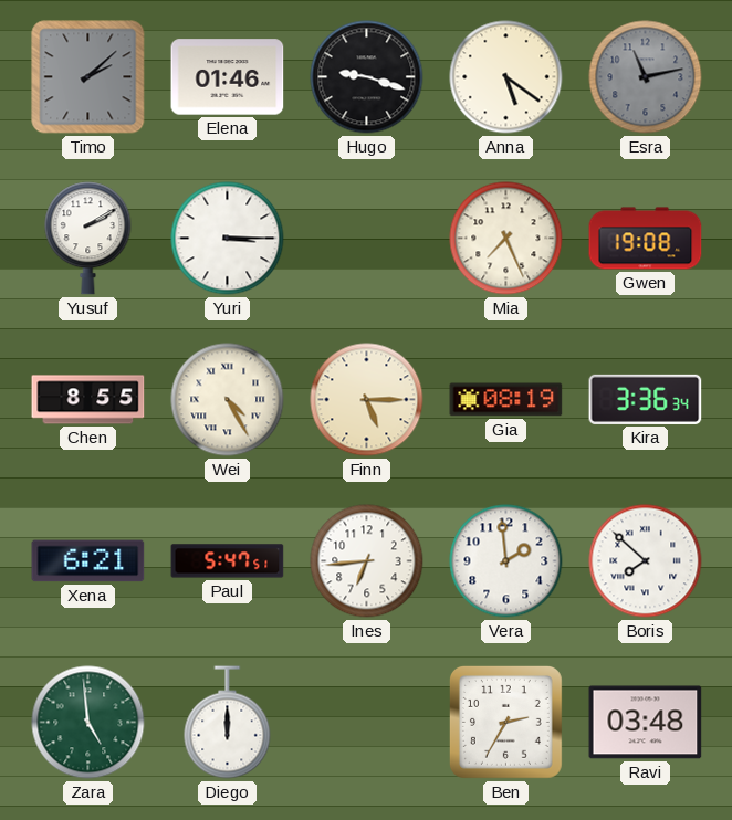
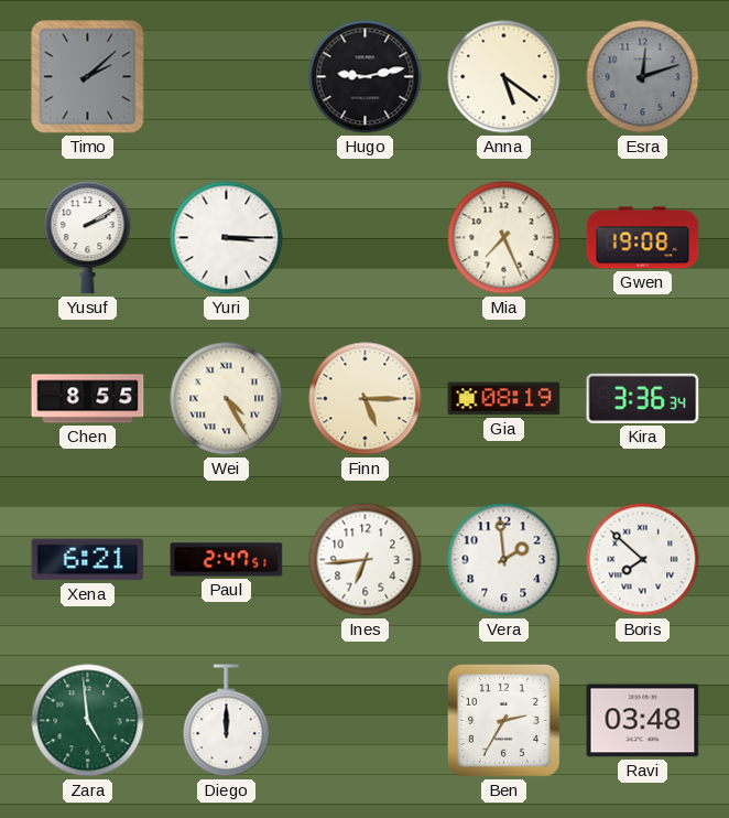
Elena: 01:46 -> none (228, 77)
Hugo: 9:18 -> 9:13 (366, 77)
Esra: 11:13 -> 12:12 (643, 77)
Paul: 5:47 -> 2:47 (227, 560)
